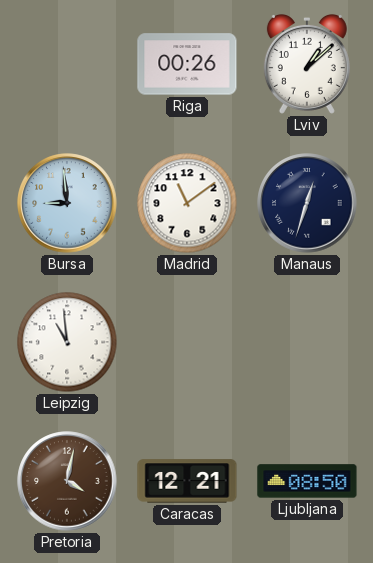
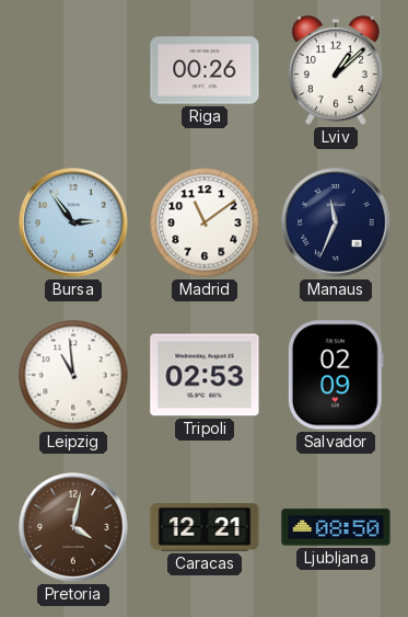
Bursa: 8:59 -> 2:54 (73, 222)
Manaus: 12:33 -> 11:34 (336, 222)
Tripoli: none -> 02:53 (205, 375)
Salvador: none -> 02:09 (336, 375)
